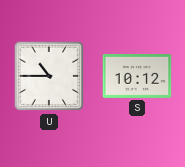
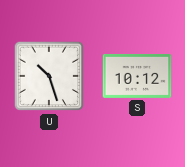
U: 10:45 -> 10:27 (49, 76)
